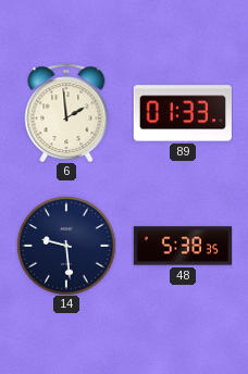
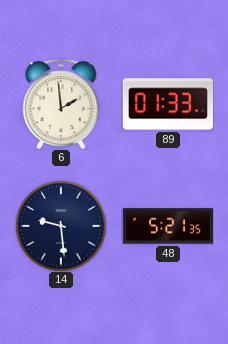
48: 5:38 -> 5:21 (167, 226)
